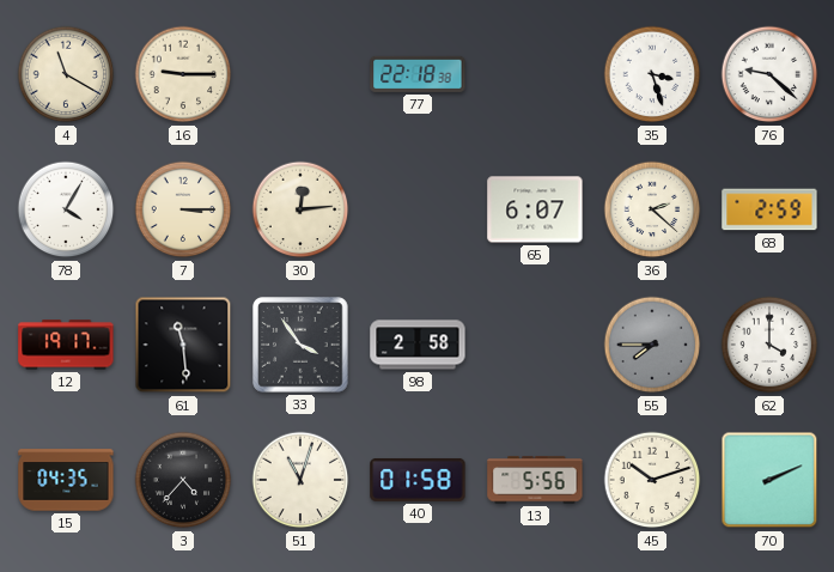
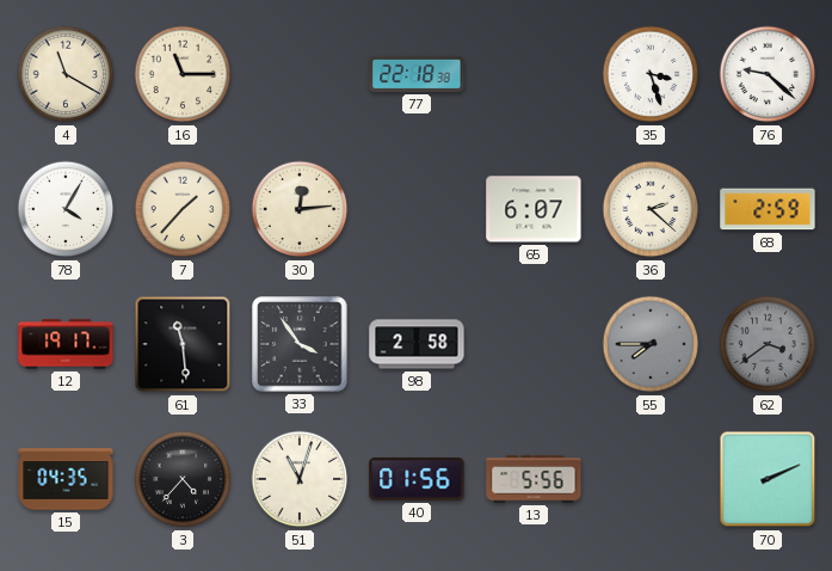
16: 9:15 -> 11:15 (183, 74)
7: 3:15 -> 1:37 (183, 209)
62: 4:00 -> 3:39 (768, 344)
62 dial: white -> grey (768, 344)
40: 01:58 -> 01:56 (417, 479)
45: 10:12 -> none (652, 480)
